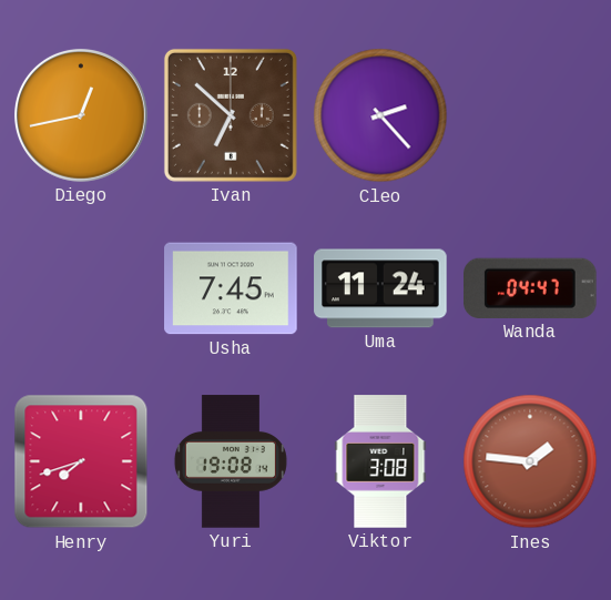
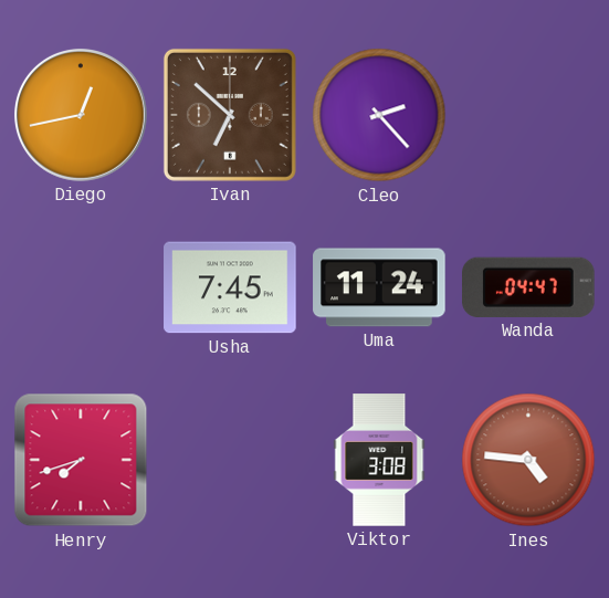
Yuri: 19:08 -> none (231, 461)
Ines: 1:46 -> 4:46 (528, 460)
